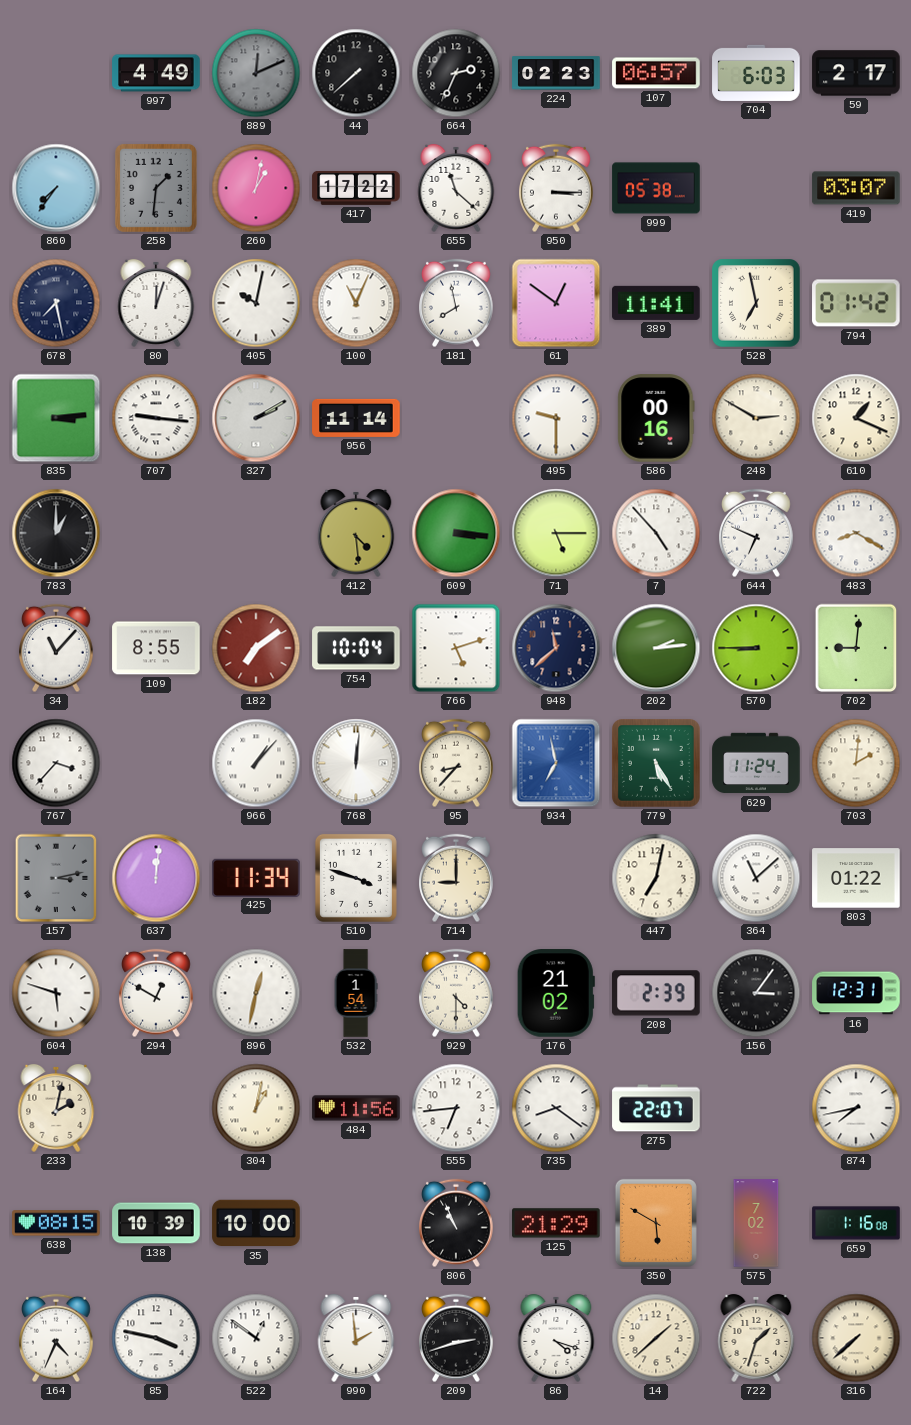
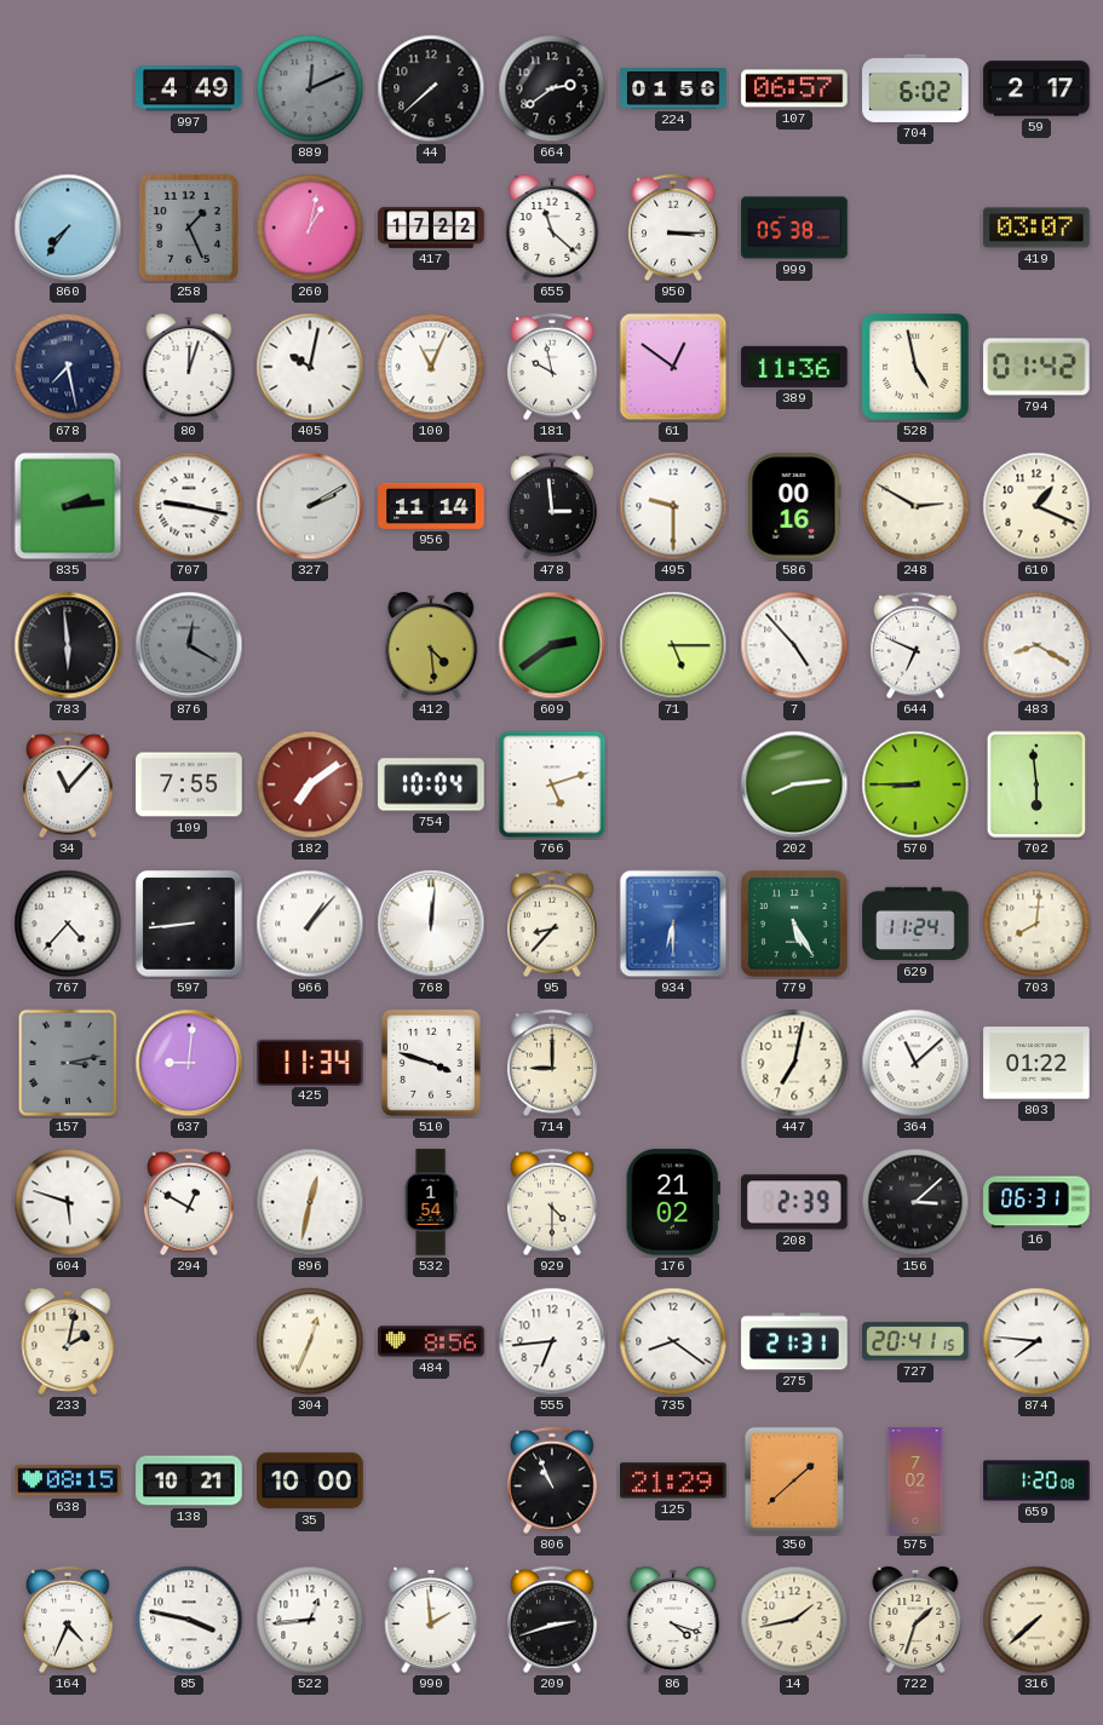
664: 2:34 -> 2:39 (552, 88)
224: 02:23 -> 01:56 (673, 88)
704: 6:03 -> 6:02 (915, 88)
258: 1:31 -> 1:26 (189, 228)
181: 7:58 -> 9:58 (553, 367)
389: 11:41 -> 11:36 (794, 367)
528: 6:58 -> 4:58 (917, 368)
835: 3:14 -> 2:14 (68, 506)
707: 9:16 -> 9:17 (189, 506)
478: none -> 2:59 (553, 506)
783: 1:00 -> 5:59 (68, 645)
876: none -> 12:20 (189, 645)
609: 3:16 -> 2:39 (552, 645)
109: 8:55 -> 7:55 (189, 784)
948: 11:38 -> none (556, 648)
202: 2:14 -> 8:14 (794, 784)
702: 9:01 -> 5:59 (1036, 784)
767: 3:37 -> 4:37 (68, 924)
597: none -> 8:44 (190, 925)
934: 6:58 -> 6:30 (673, 924)
703: 2:01 -> 8:01 (1036, 924)
637: 12:01 -> 9:01 (189, 1063)
156: 3:06 -> 3:08 (915, 1202)
16: 12:31 -> 06:31 (1036, 1202)
304: 1:02 -> 12:34 (310, 1341)
484: 11:56 -> 8:56 (431, 1341)
275: 22:07 -> 21:31 (794, 1341)
727: none -> 20:41 (915, 1341)
874: 7:43 -> 7:46 (1036, 1341)
138: 10:39 -> 10:21 (189, 1480)
350: 5:50 -> 1:38 (794, 1480)
659: 1:16 -> 1:20 (1036, 1480)
522: 12:51 -> 12:44 (310, 1620)
14: 1:38 -> 1:43 (794, 1620)
